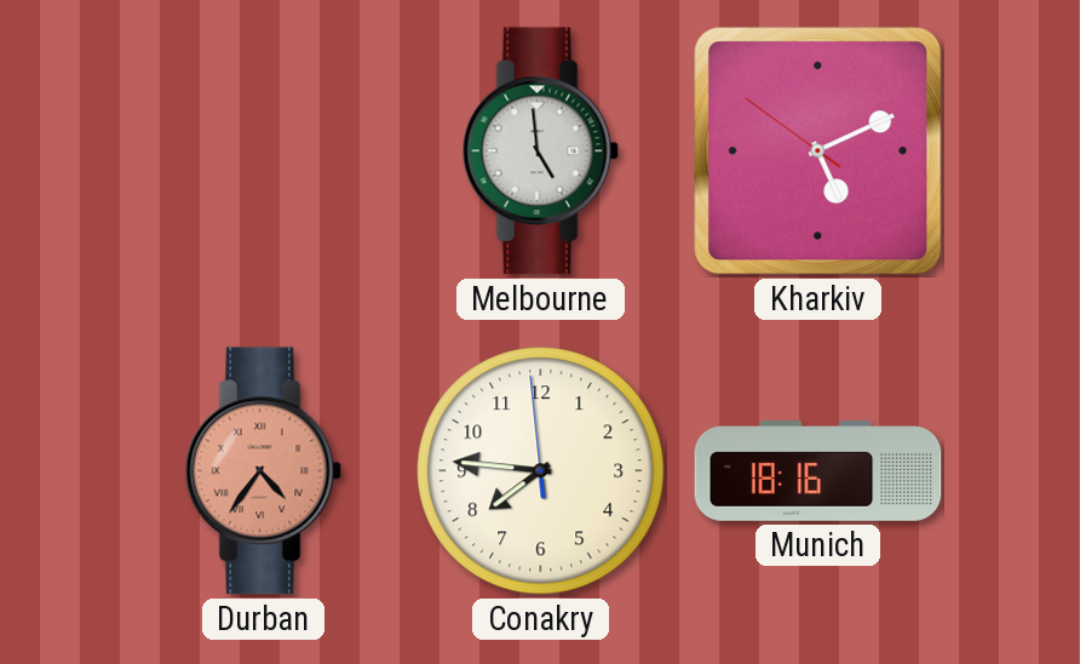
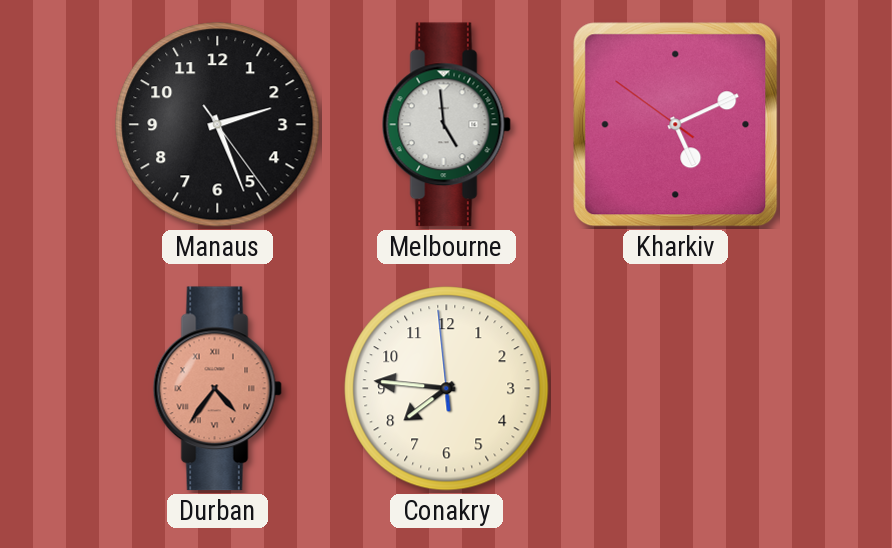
Manaus: none -> 2:26 (218, 125)
Munich: 18:16 -> none (818, 471)
